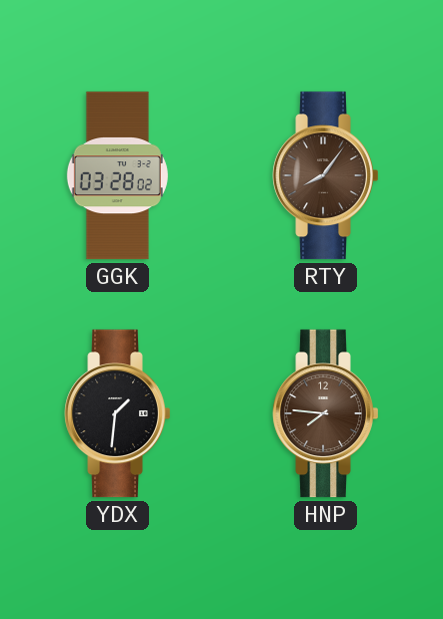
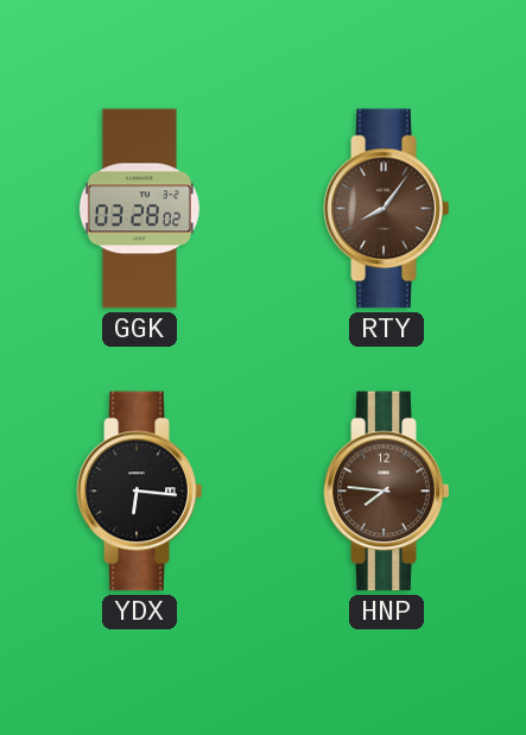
YDX: 1:31 -> 6:16 (140, 492)
